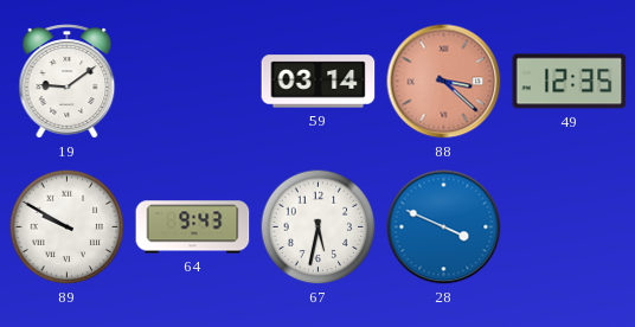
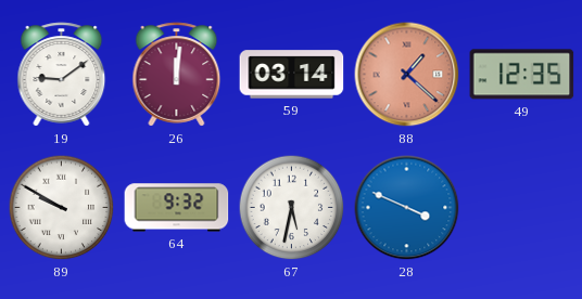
26: none -> 12:01 (177, 75)
88: 3:22 -> 1:22 (407, 75)
64: 9:43 -> 9:32 (177, 208)
